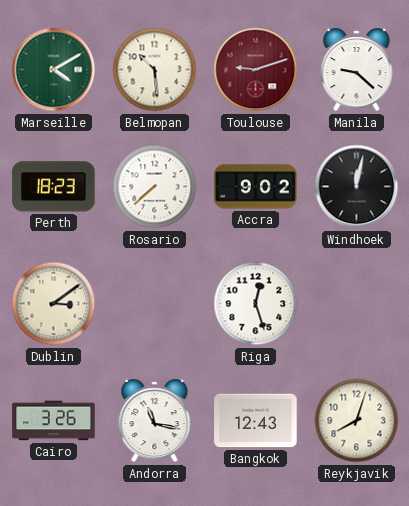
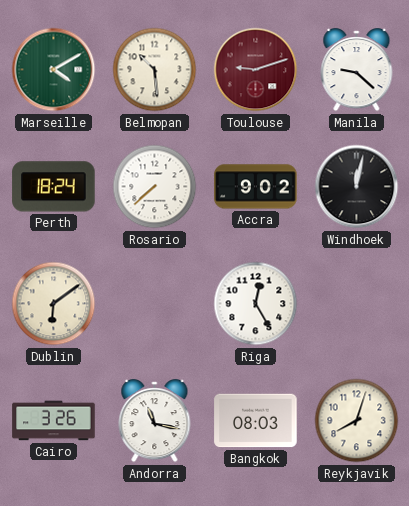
Perth: 18:23 -> 18:24 (54, 187)
Dublin: 3:09 -> 6:09 (54, 304)
Riga: 12:27 -> 12:25 (256, 304)
Bangkok: 12:43 -> 08:03 (256, 421)
